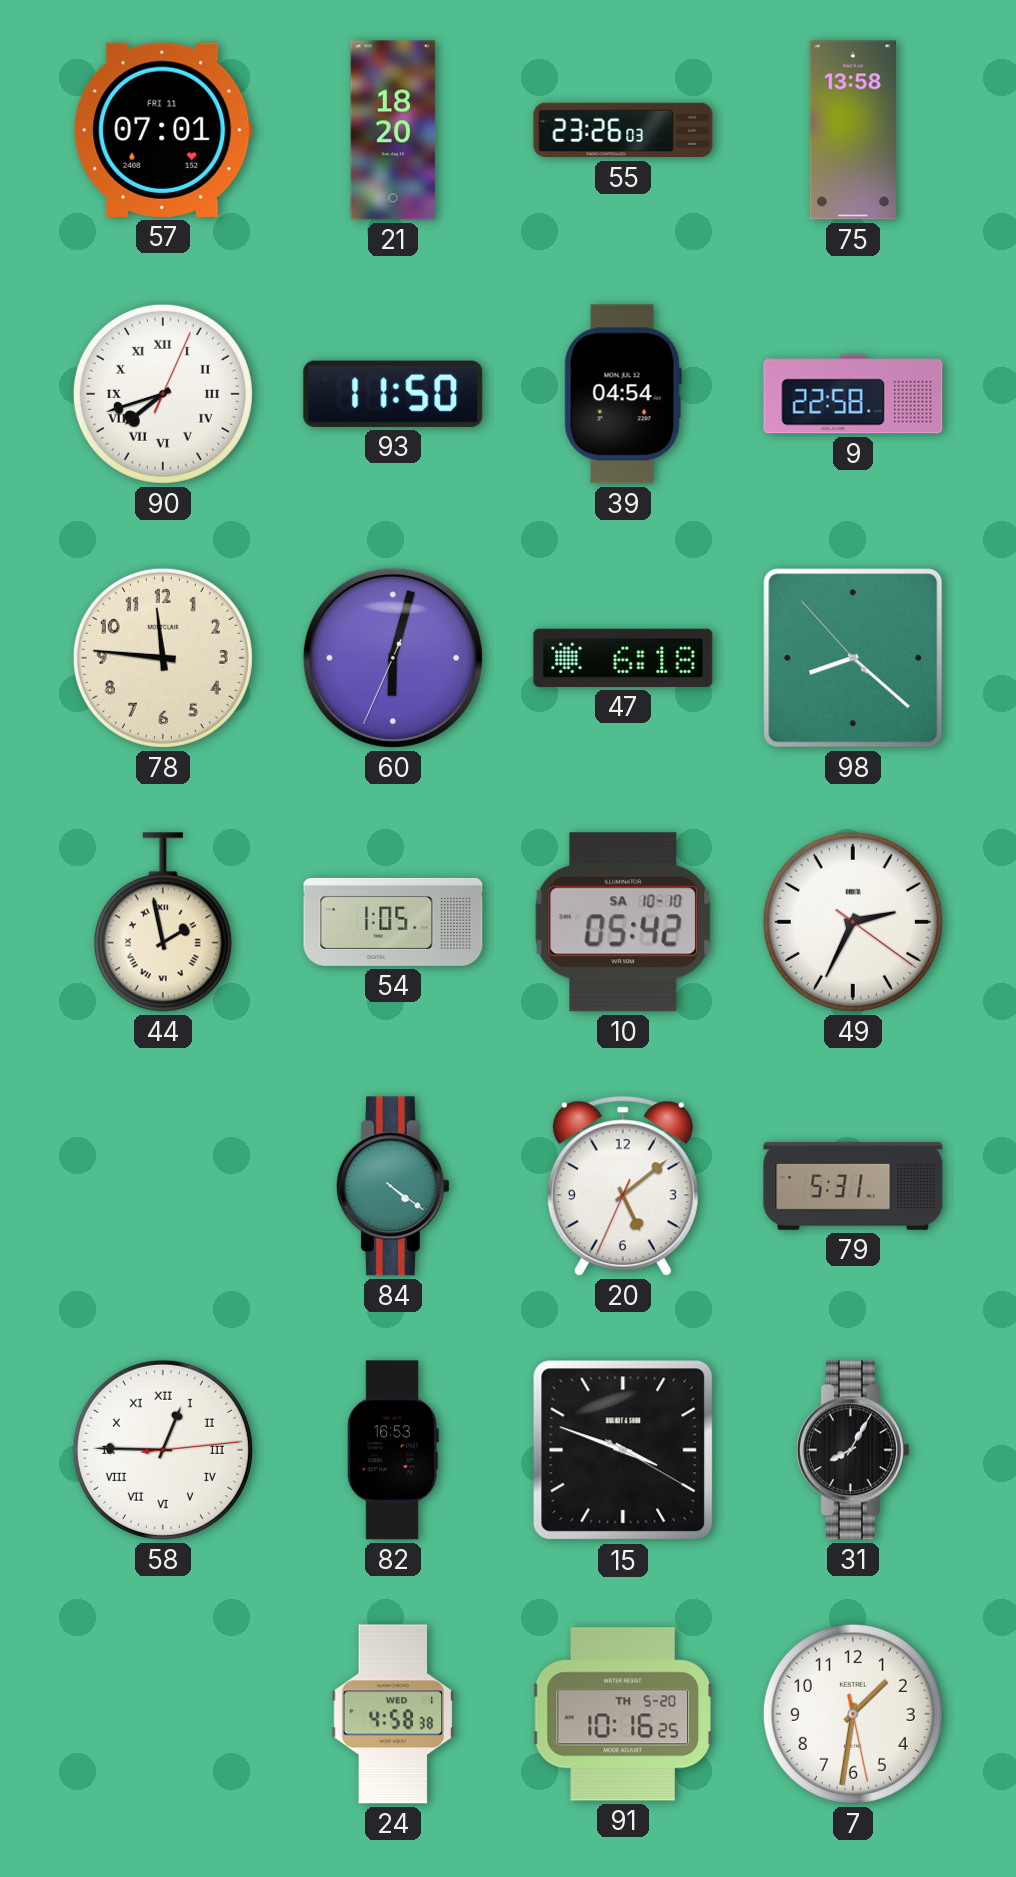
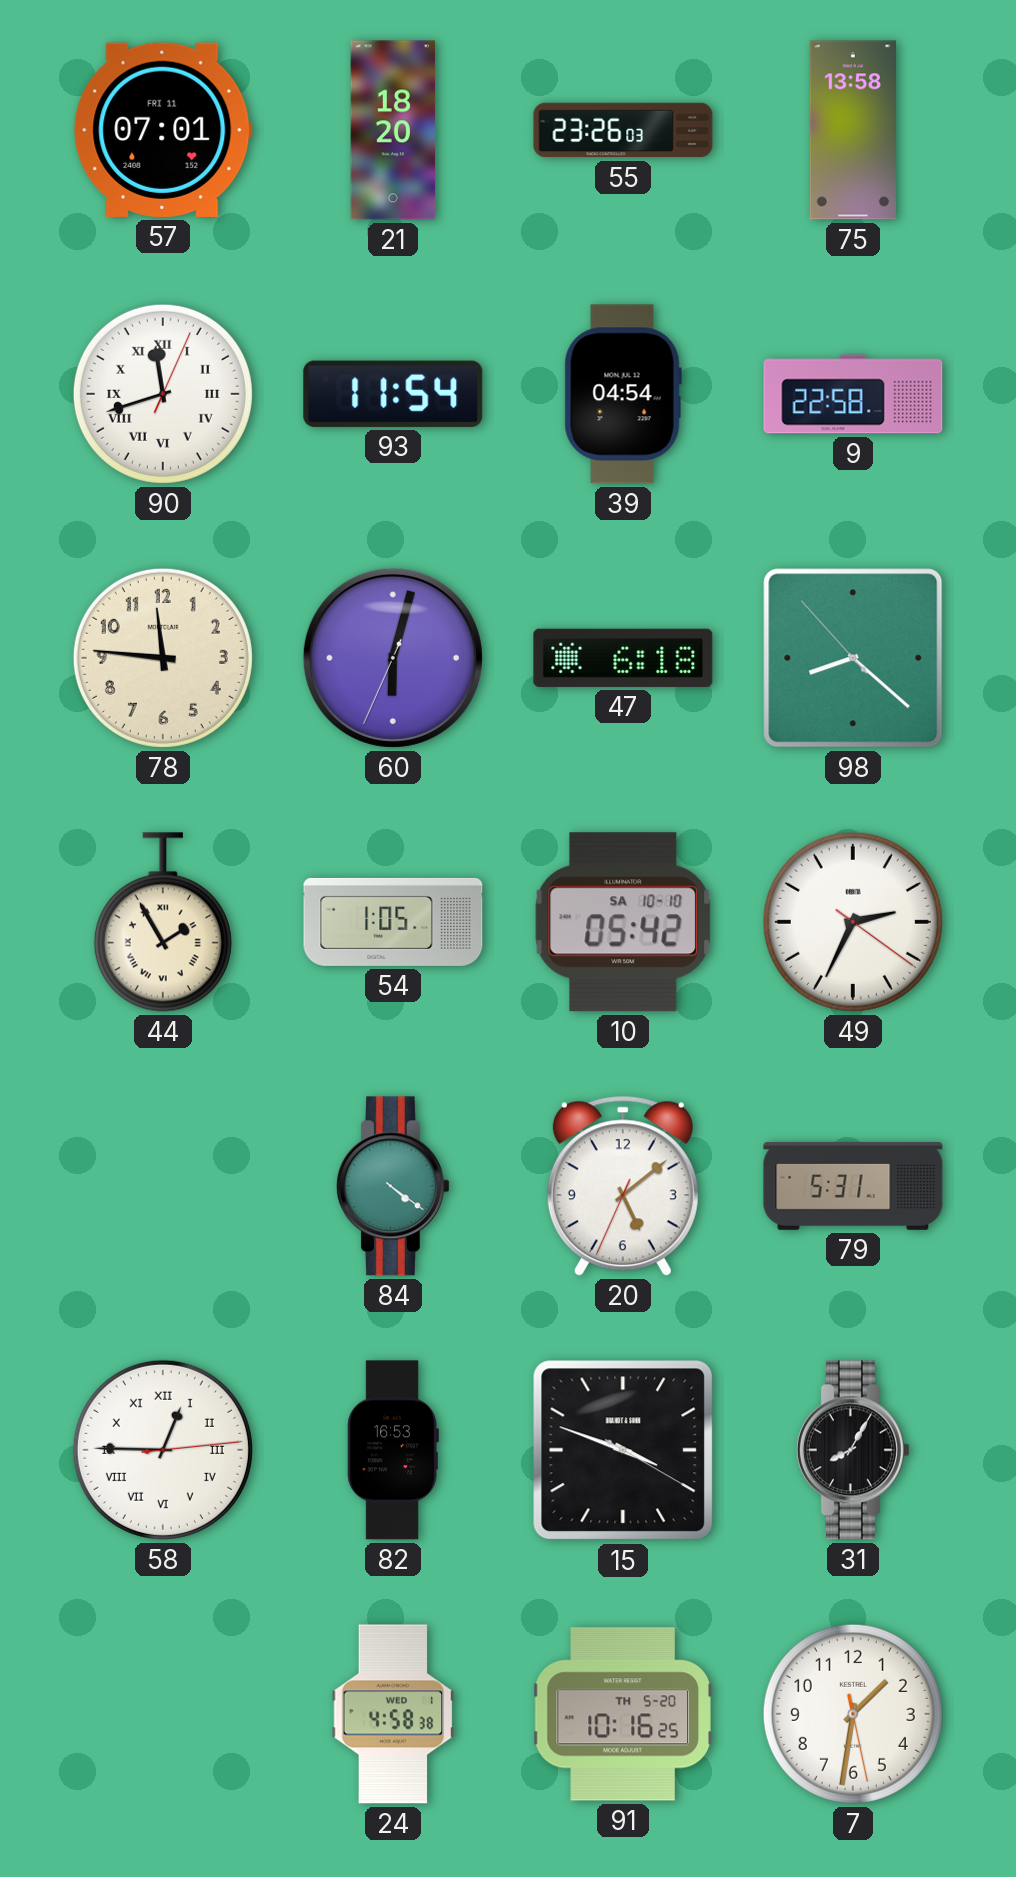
90: 7:42 -> 11:42 (163, 394)
93: 11:50 -> 11:54 (393, 394)
44: 1:58 -> 1:55 (163, 922)
